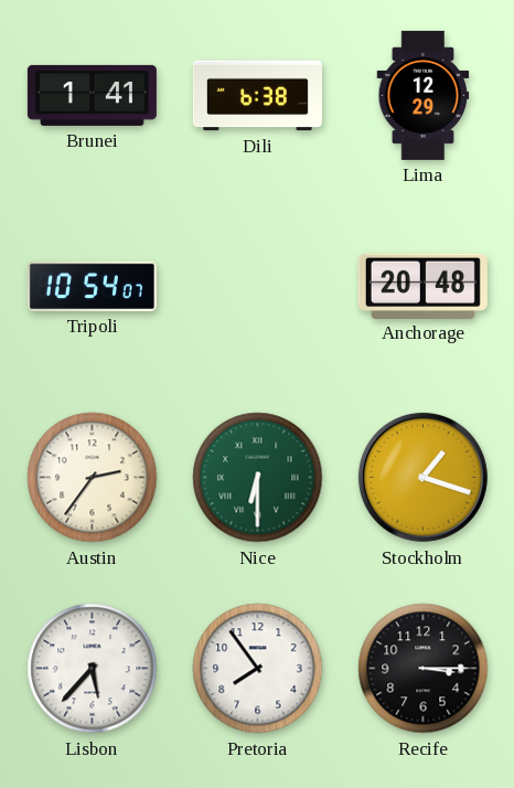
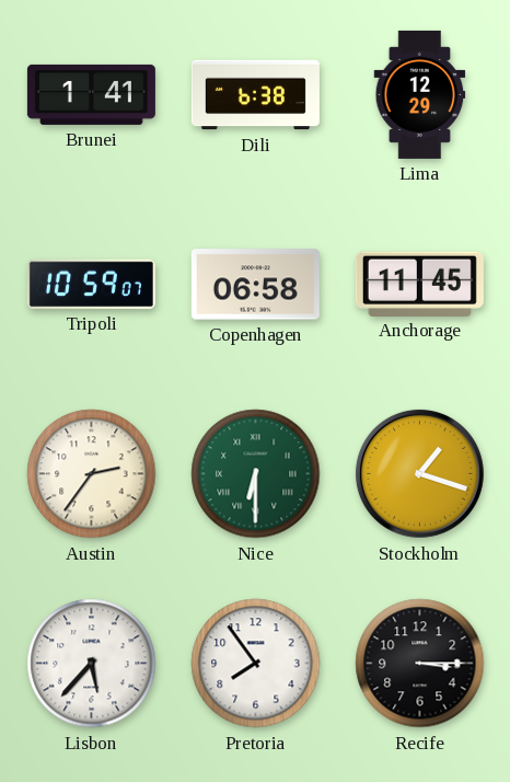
Tripoli: 10:54 -> 10:59 (91, 284)
Copenhagen: none -> 06:58 (255, 285)
Anchorage: 20:48 -> 11:45 (419, 284)
